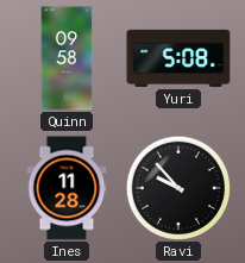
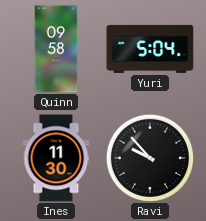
Yuri: 5:08 -> 5:04 (150, 49)
Ines: 11:28 -> 11:30 (56, 158)
